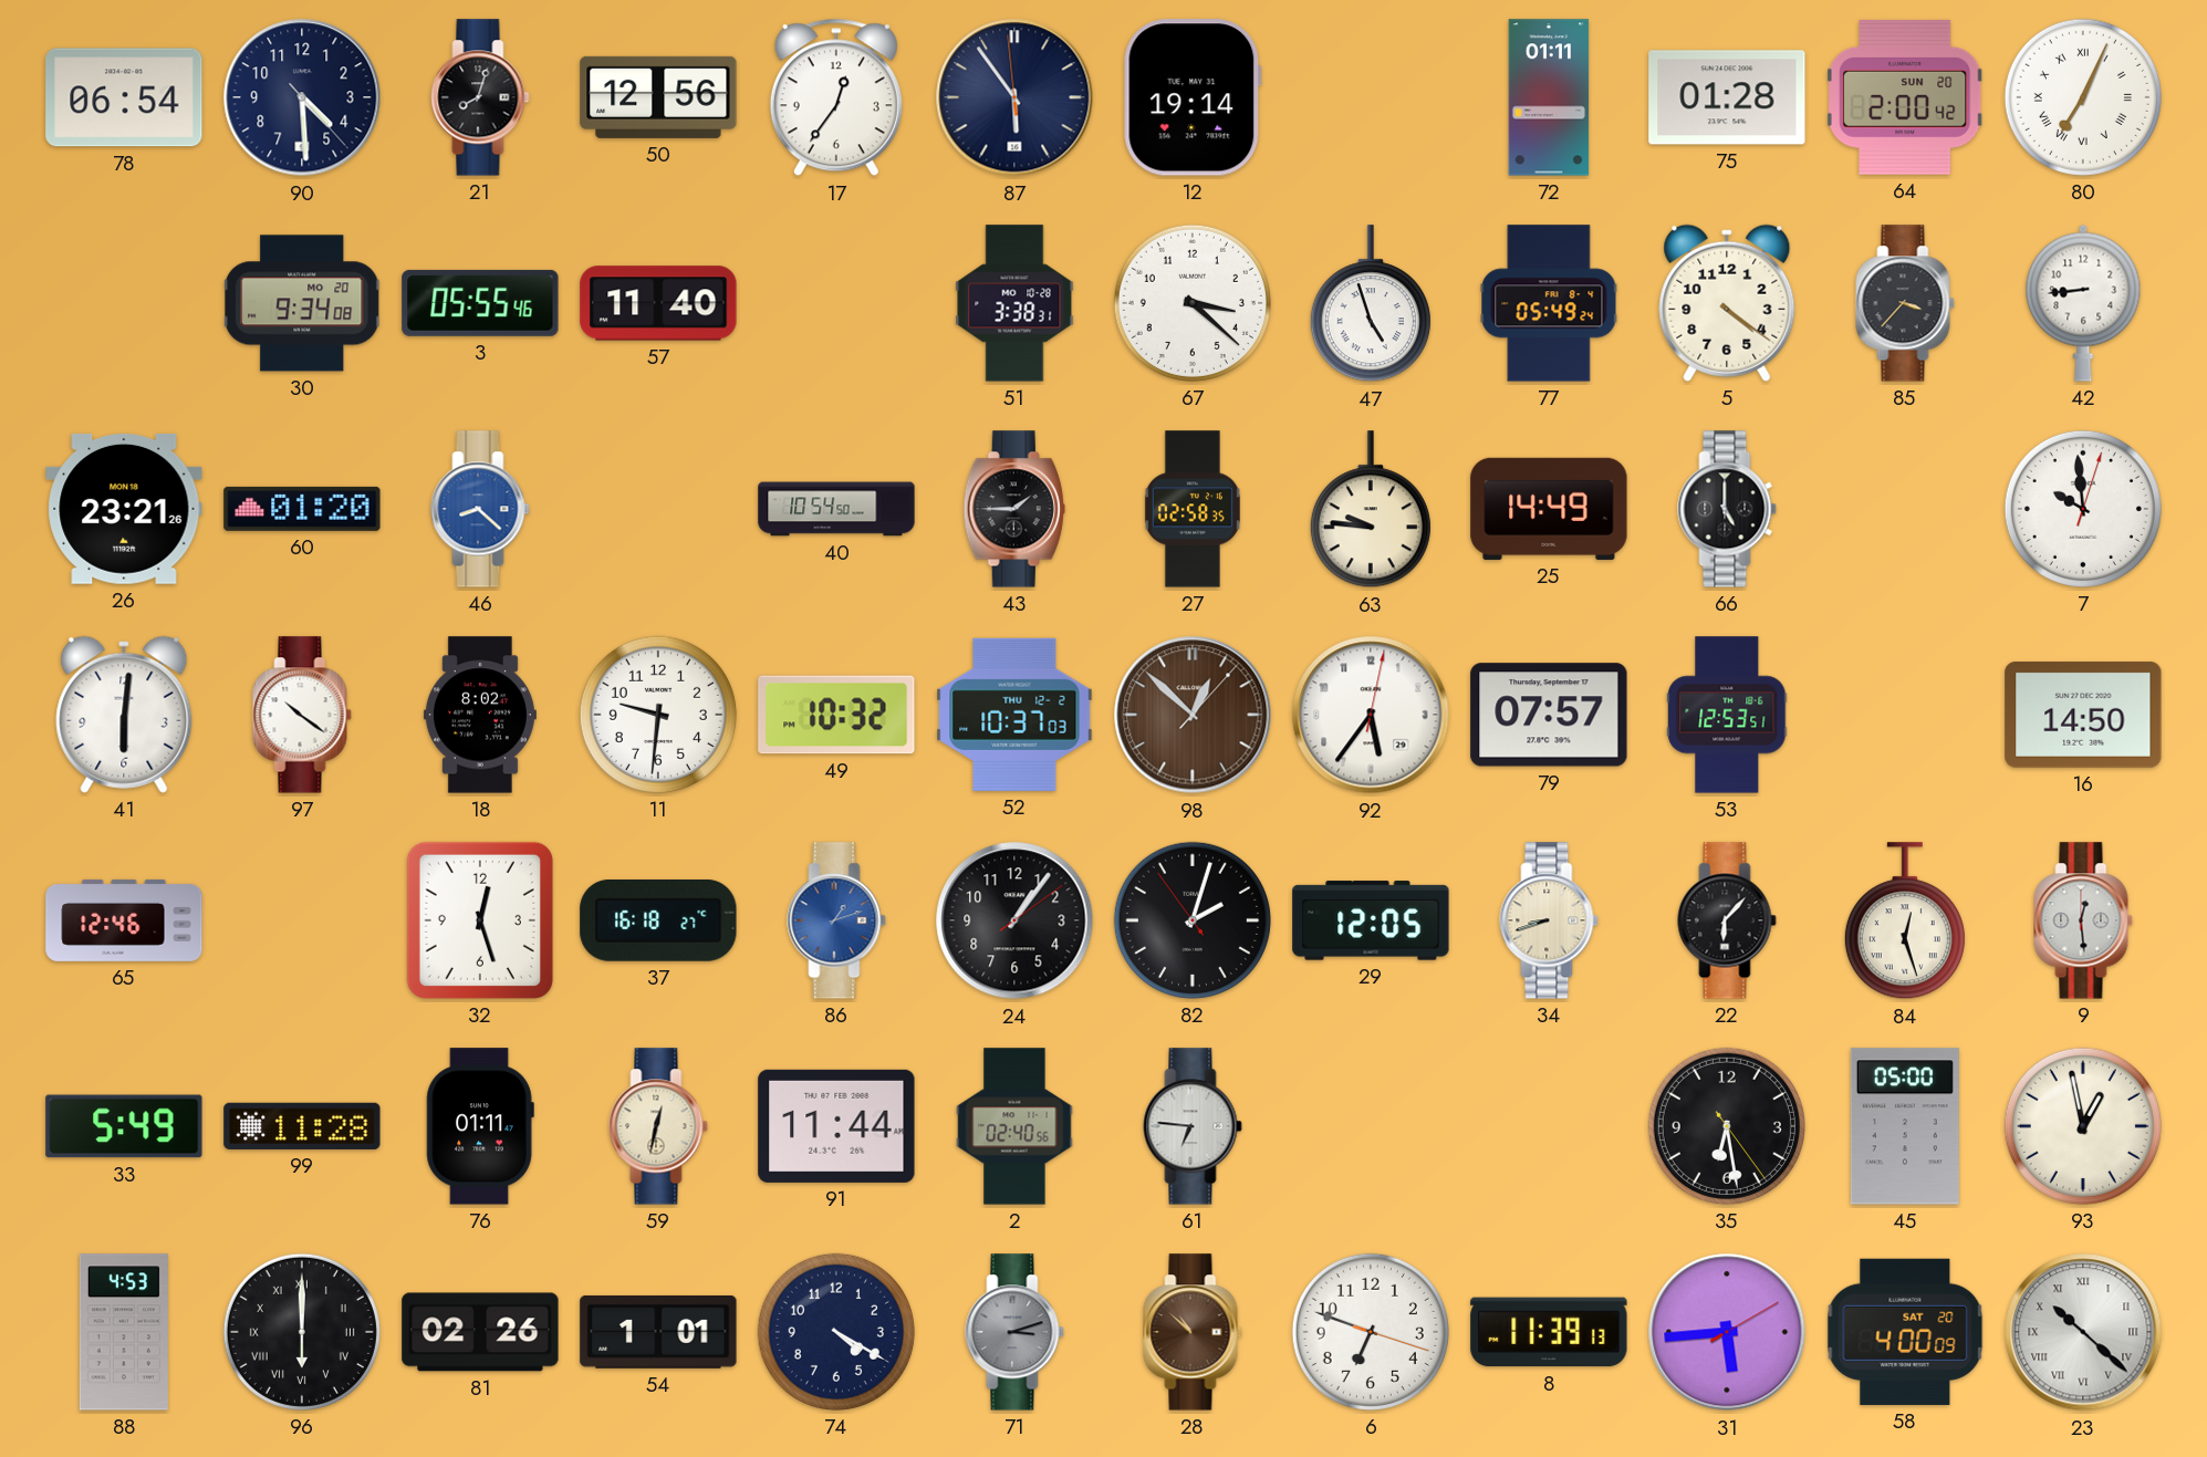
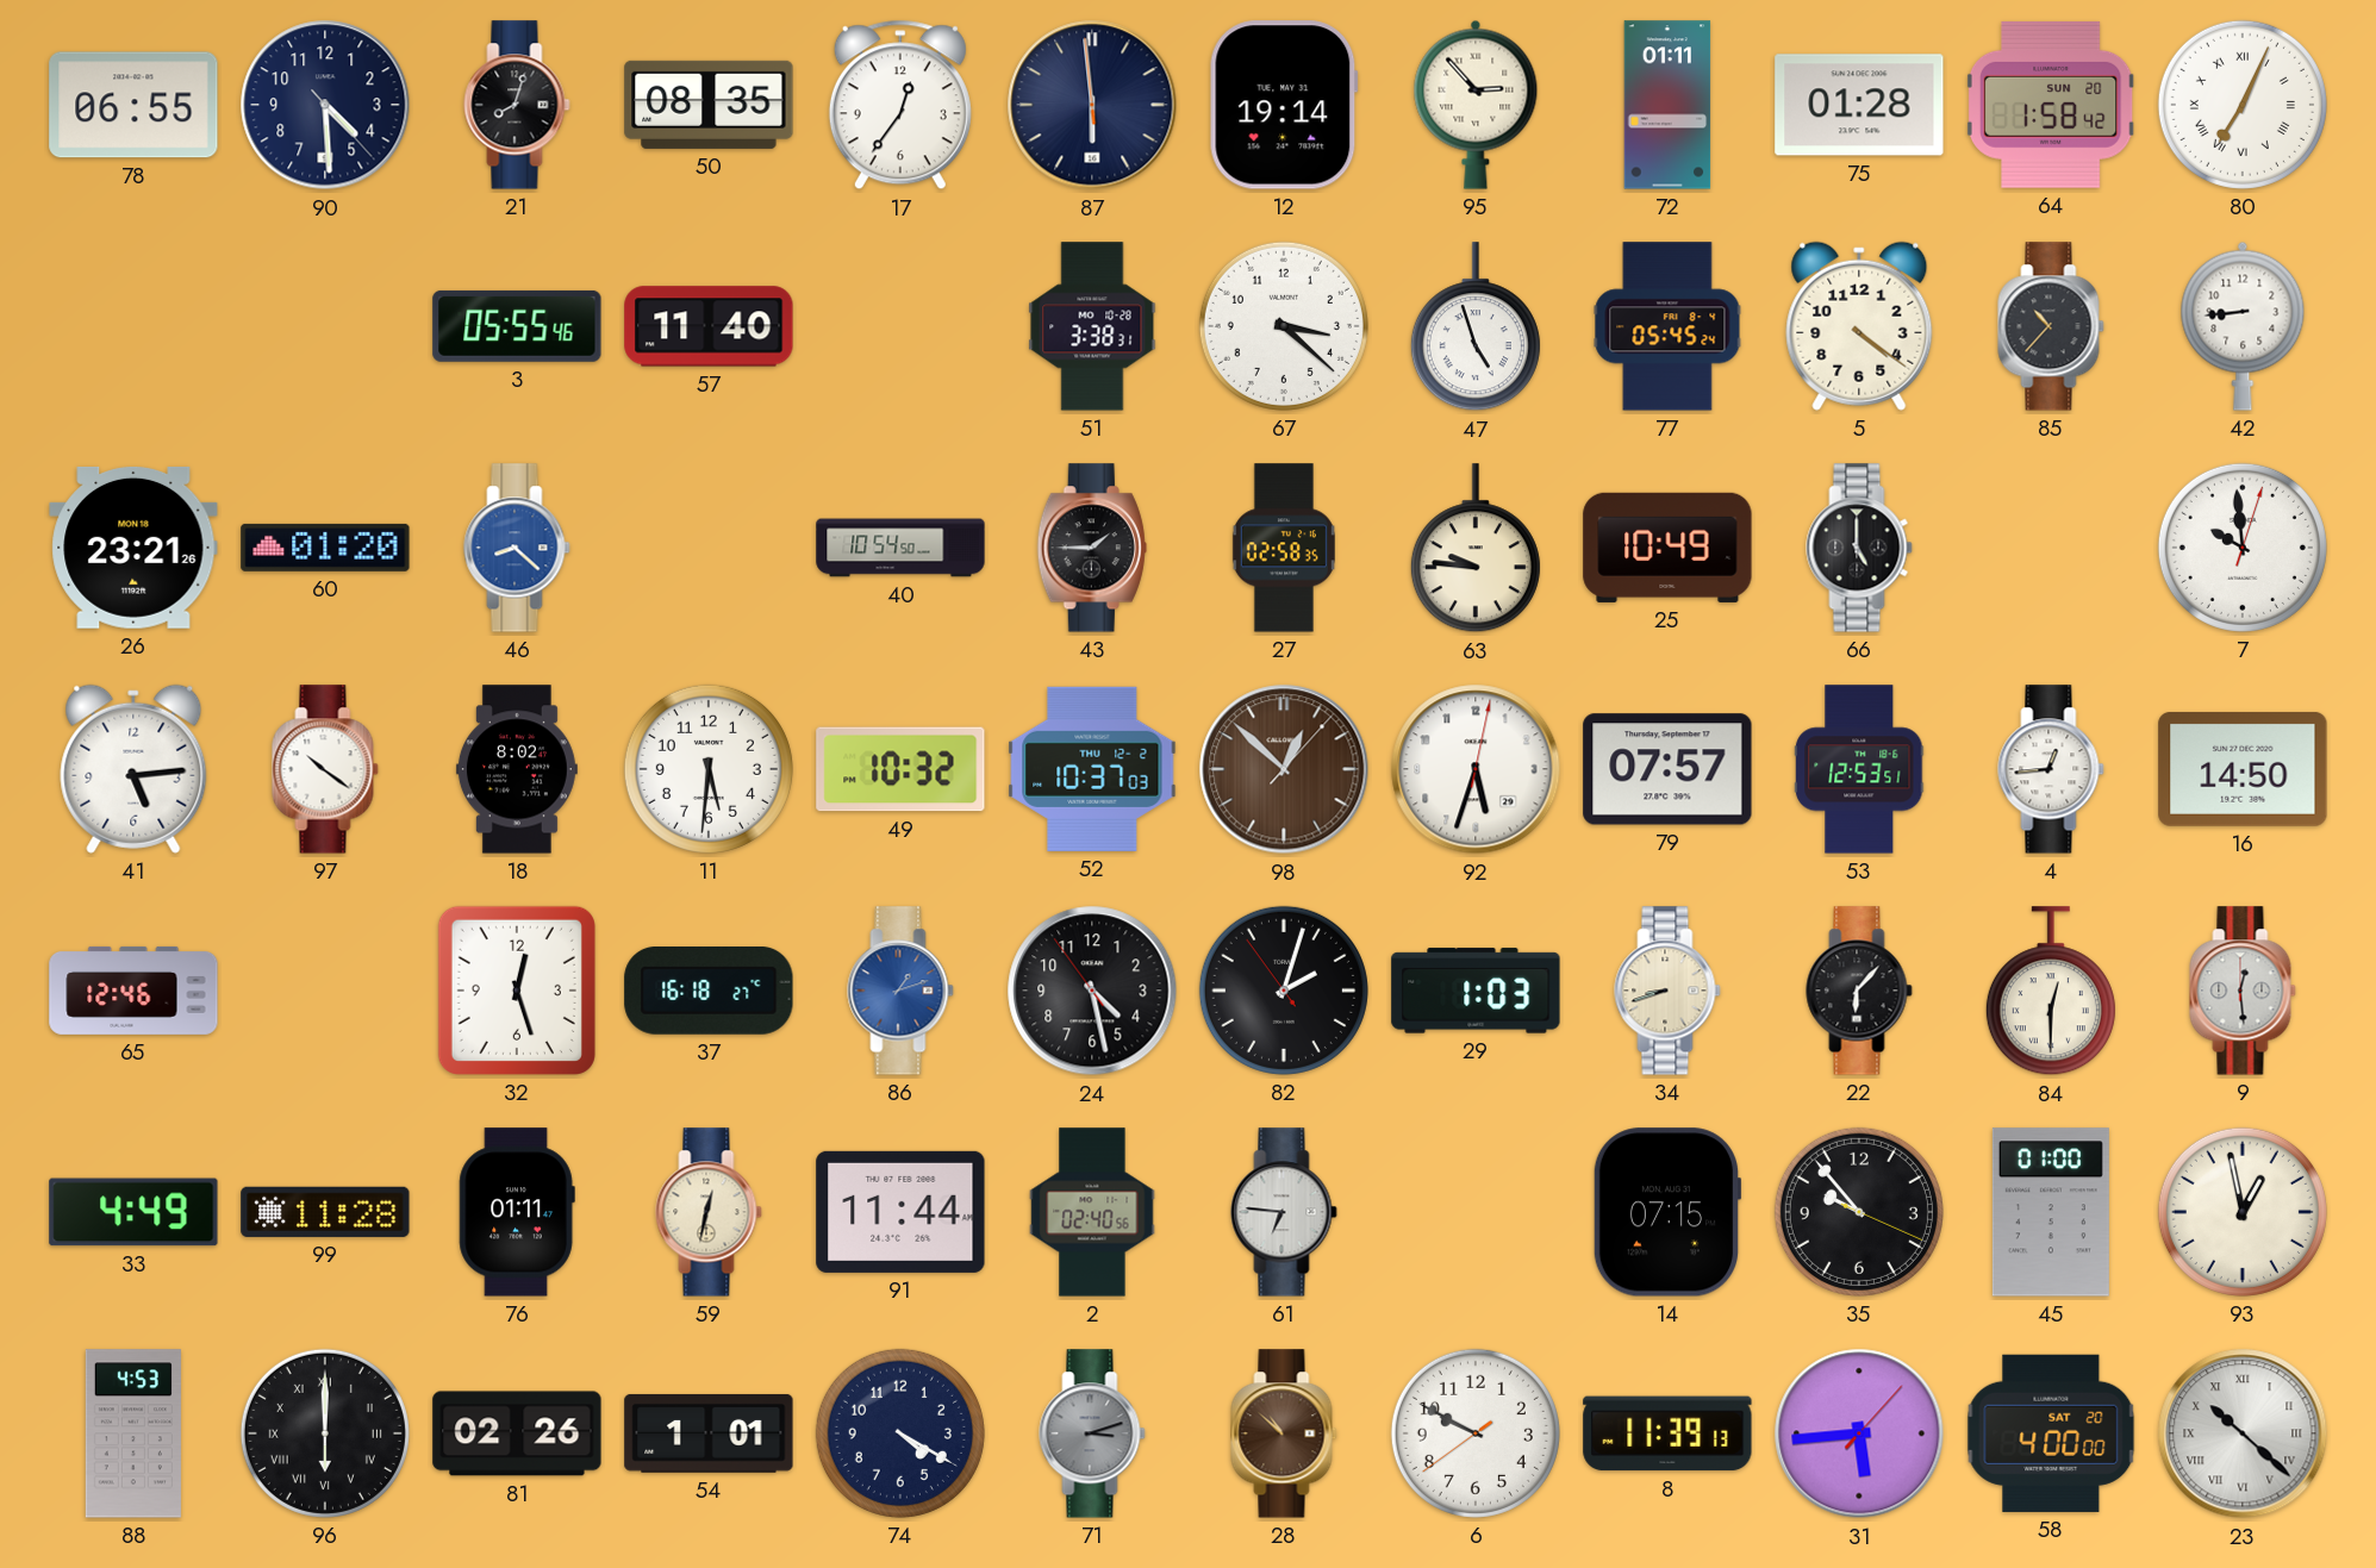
78: 06:54 -> 06:55 (133, 105)
50: 12:56 -> 08:35 (709, 105)
87: 5:53 -> 5:58 (1092, 105)
95: none -> 2:53 (1476, 105)
64: 2:00 -> 1:58 (2051, 105)
30: 9:34 -> none (303, 303)
77: 05:49 -> 05:45 (1667, 326)
85: 3:37 -> 10:37 (2051, 326)
25: 14:49 -> 10:49 (1667, 548)
41: 6:01 -> 5:14 (133, 769)
11: 9:31 -> 5:31 (709, 769)
92: 5:36 -> 5:33 (1476, 769)
4: none -> 12:44 (2051, 769)
24: 1:06 -> 4:27 (1092, 991)
29: 12:05 -> 1:03 (1476, 991)
84: 12:27 -> 12:30 (2051, 992)
33: 5:49 -> 4:49 (133, 1212)
14: none -> 07:15 (1667, 1212)
35: 6:28 -> 9:53 (1859, 1212)
45: 05:00 -> 01:00 (2051, 1212)
6: 6:48 -> 9:49 (1476, 1433)
31: 5:44:10 -> 5:44:07 (1859, 1433)
58: 4:00:09 -> 4:00:00 (2051, 1433)
